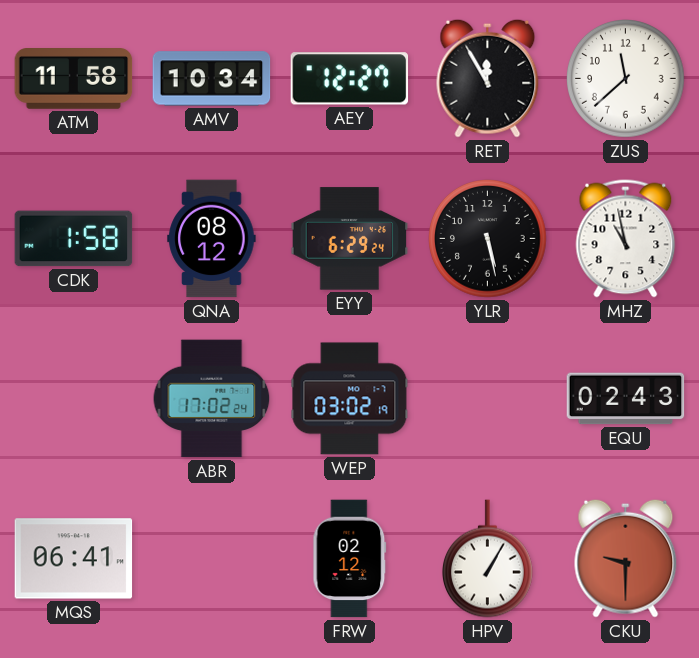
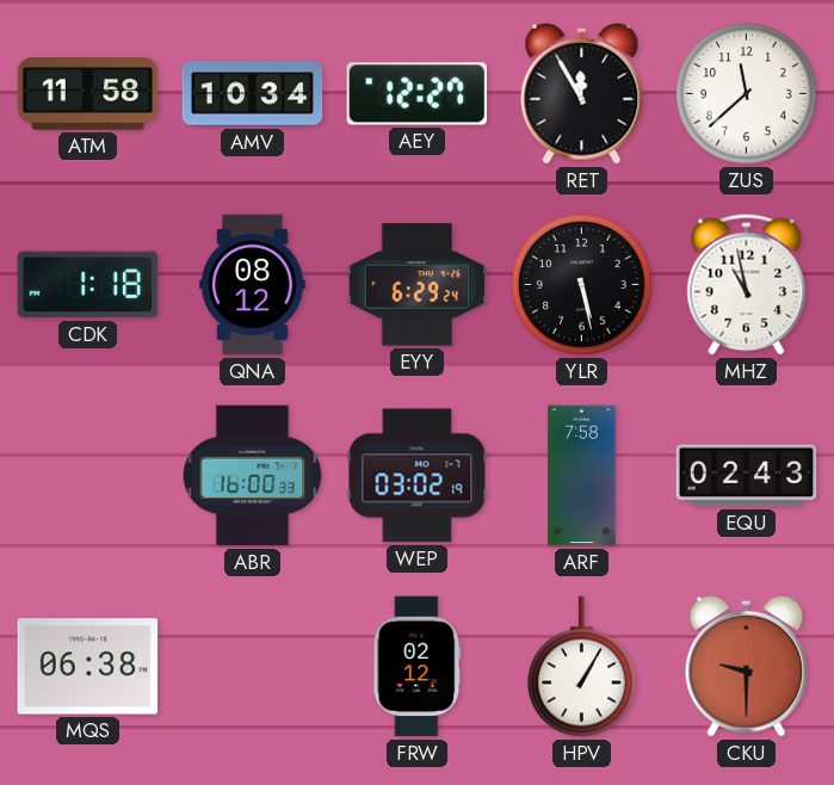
CDK: 1:58 -> 1:18 (88, 285)
ABR: 17:02 -> 16:00 (253, 476)
ARF: none -> 7:58 (582, 476)
MQS: 06:41 -> 06:38 (88, 667)
